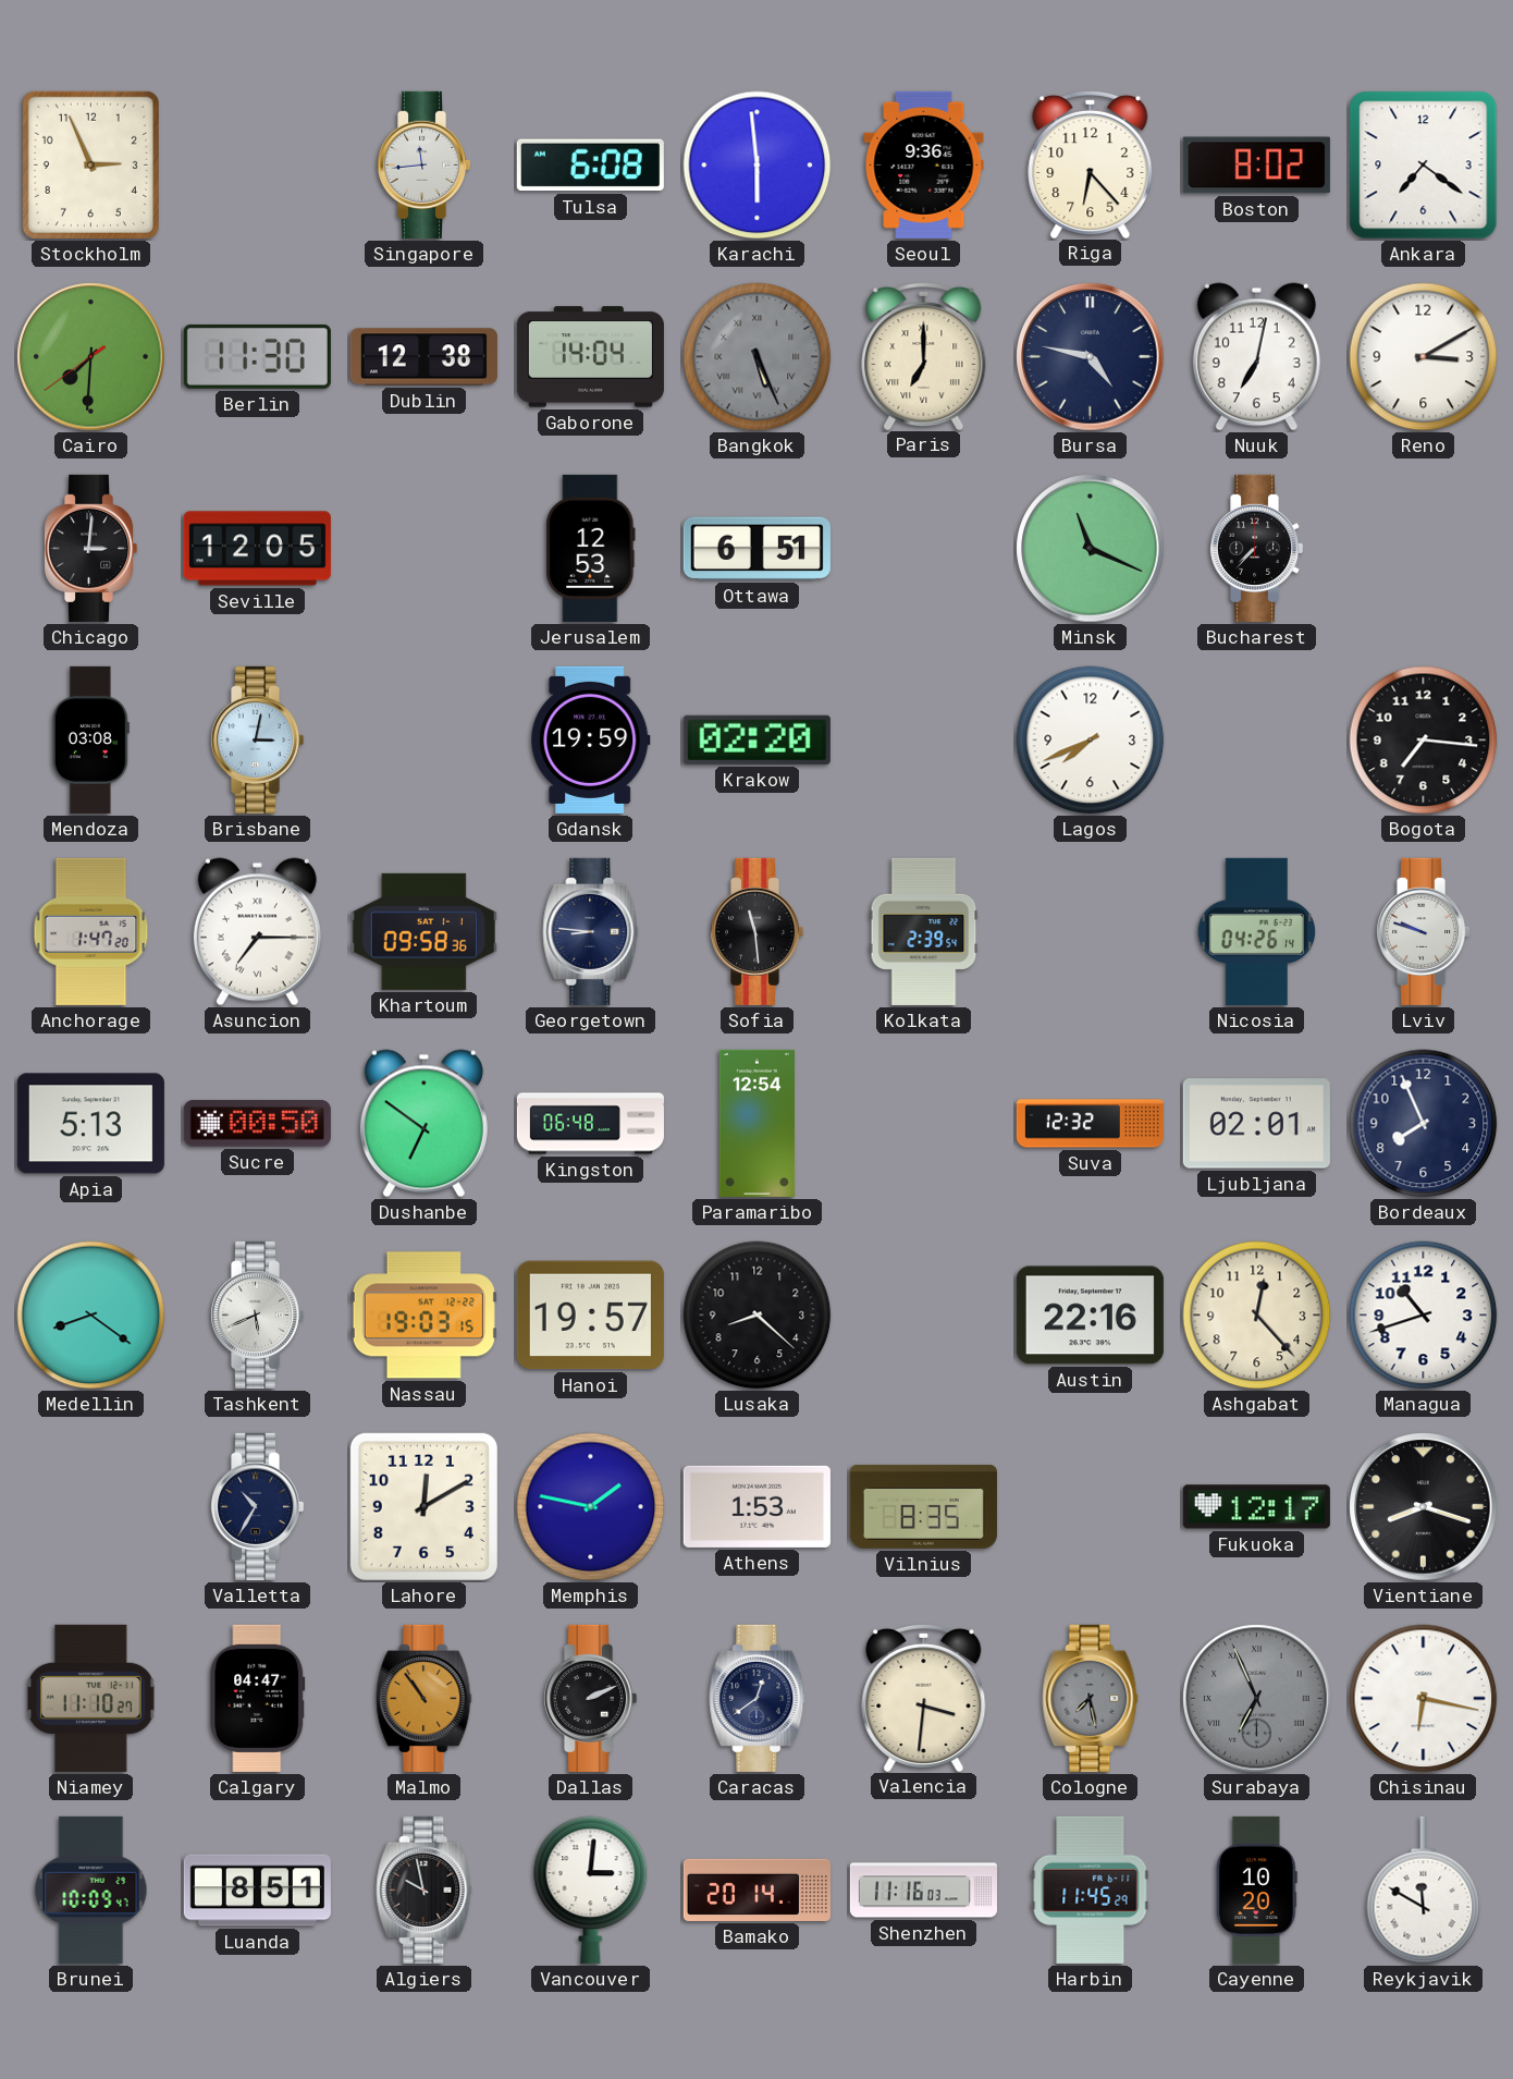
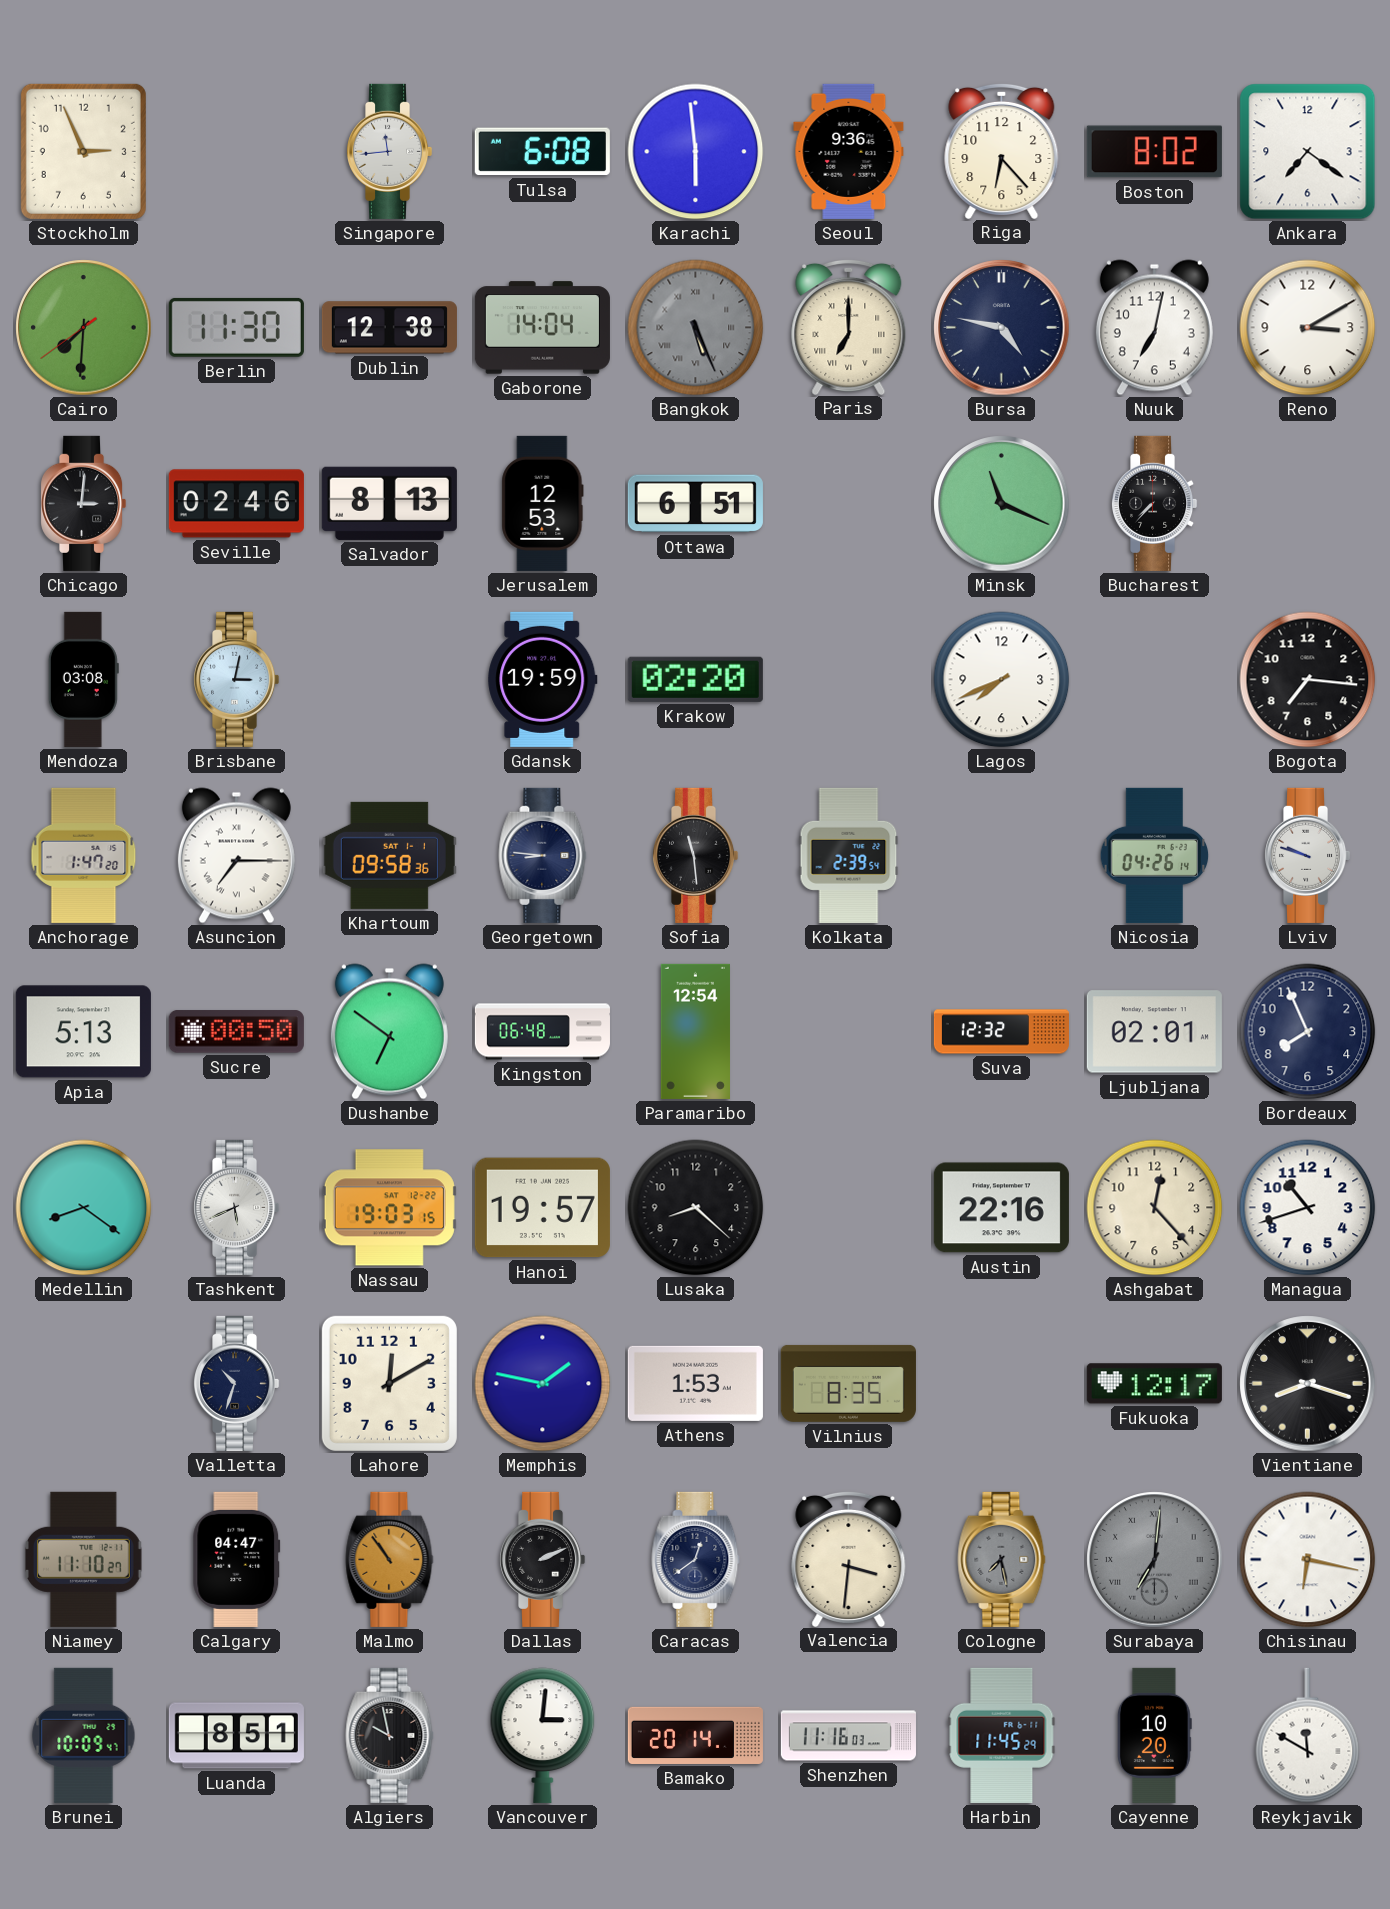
Seville: 12:05 -> 02:46 (236, 504)
Salvador: none -> 8:13 (389, 503)
Valletta: 10:35 -> 10:33 (237, 1383)
Surabaya: 6:56 -> 7:01 (1155, 1560)
